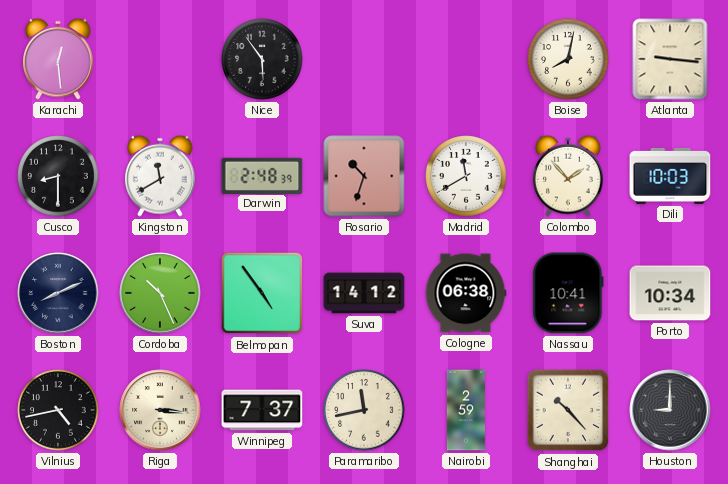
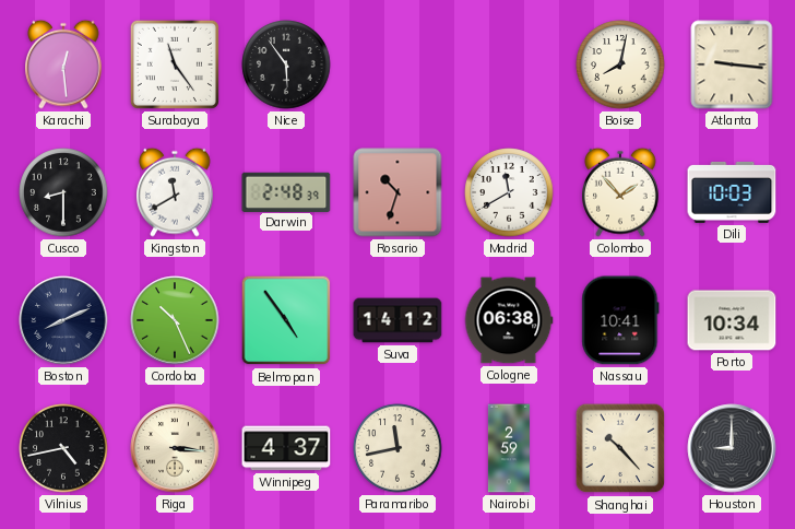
Surabaya: none -> 11:24 (175, 64)
Winnipeg: 7:37 -> 4:37 (286, 448)
